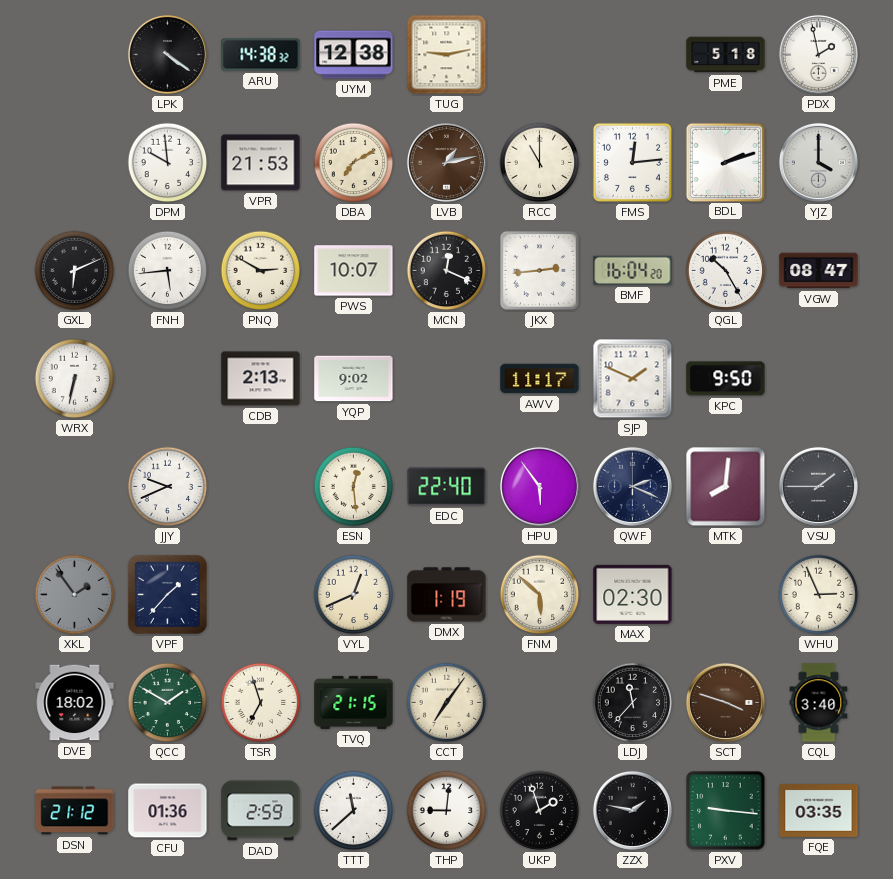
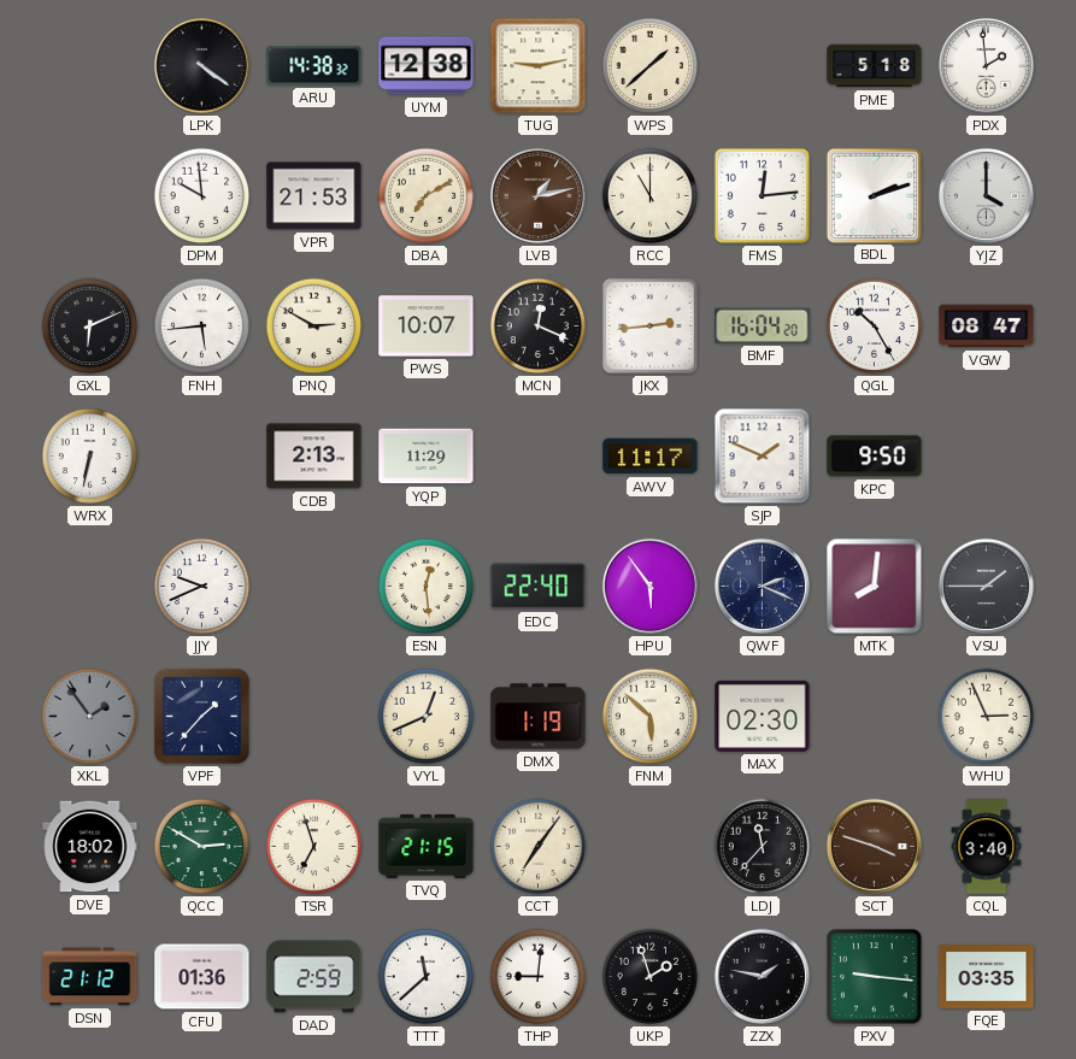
WPS: none -> 1:38 (651, 66)
PDX: 1:58 -> 1:59 (986, 65)
YQP: 9:02 -> 11:29 (427, 457)
QCC: 1:50 -> 2:50 (202, 847)
